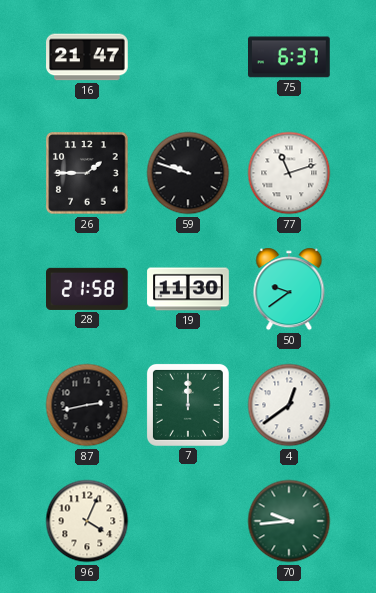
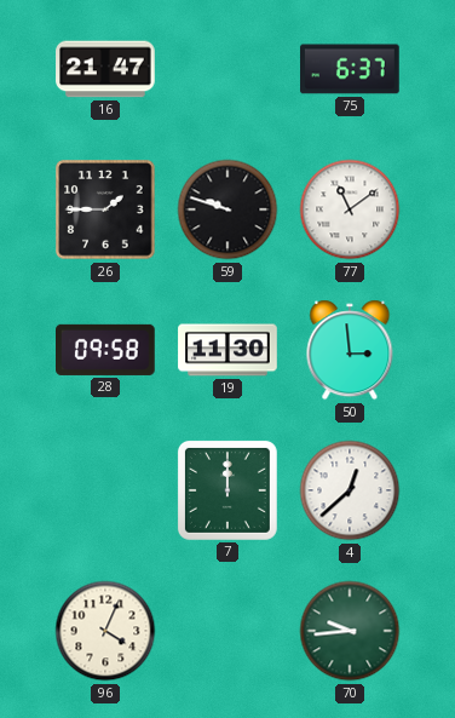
77: 11:12 -> 11:09 (350, 209)
28: 21:58 -> 09:58 (106, 350)
50: 9:39 -> 2:59 (350, 350)
87: 2:43 -> none (87, 405)
4: 12:39 -> 12:38 (350, 490)
